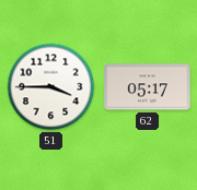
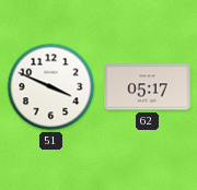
51: 3:45 -> 3:49 (51, 87)
